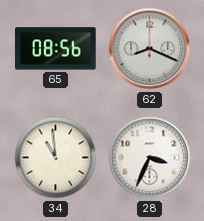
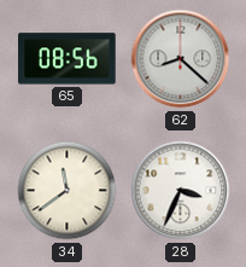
62: 8:19 -> 8:22 (181, 59)
34: 10:59 -> 11:39 (68, 191)
